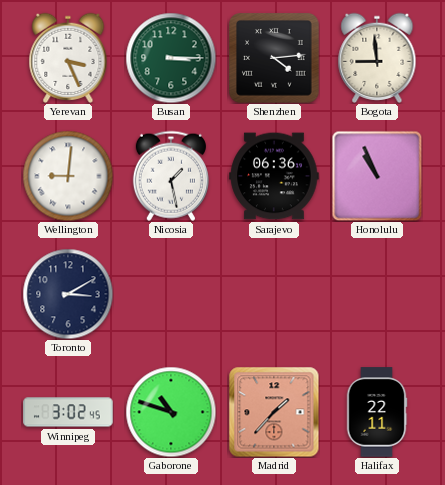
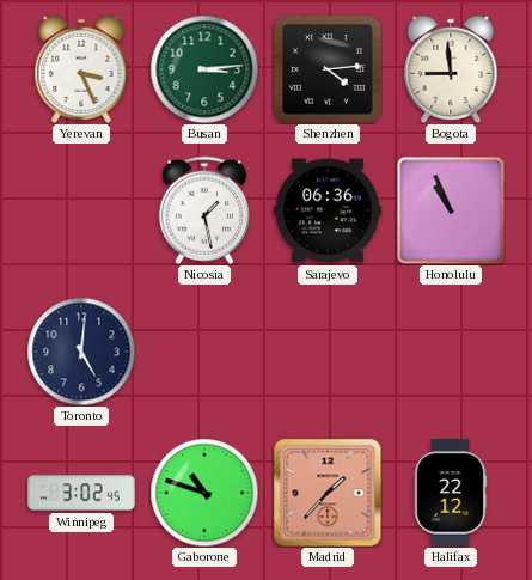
Busan: 3:15 -> 3:14 (204, 69)
Wellington: 9:01 -> none (68, 176)
Toronto: 3:10 -> 5:01 (81, 352)
Halifax: 22:11 -> 22:12 (451, 493)
